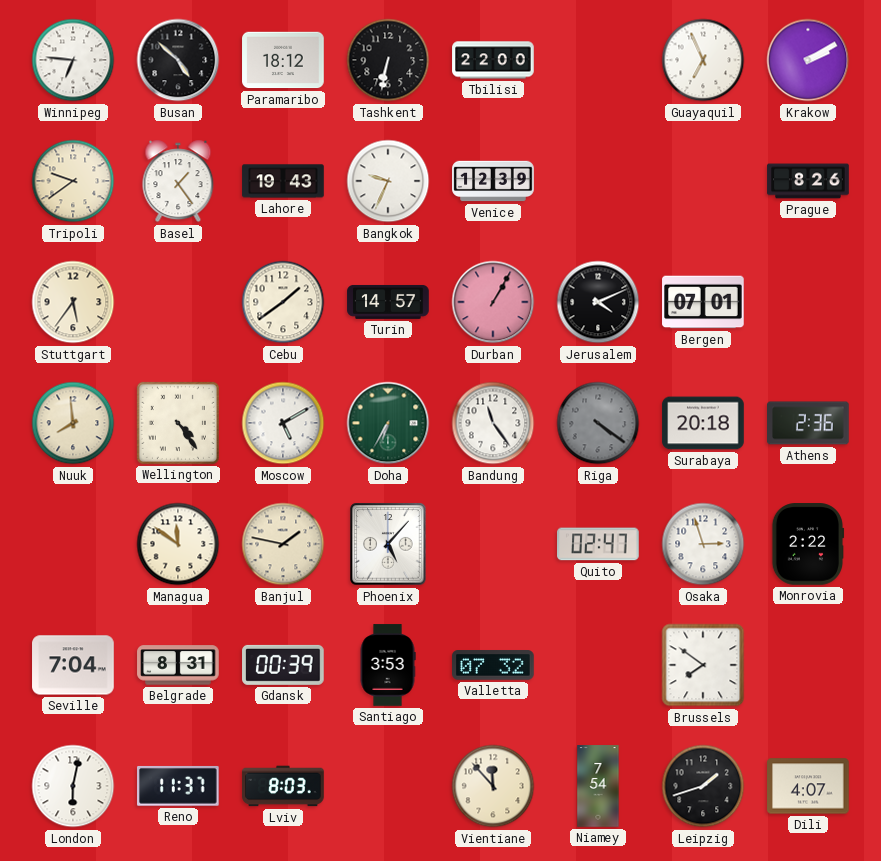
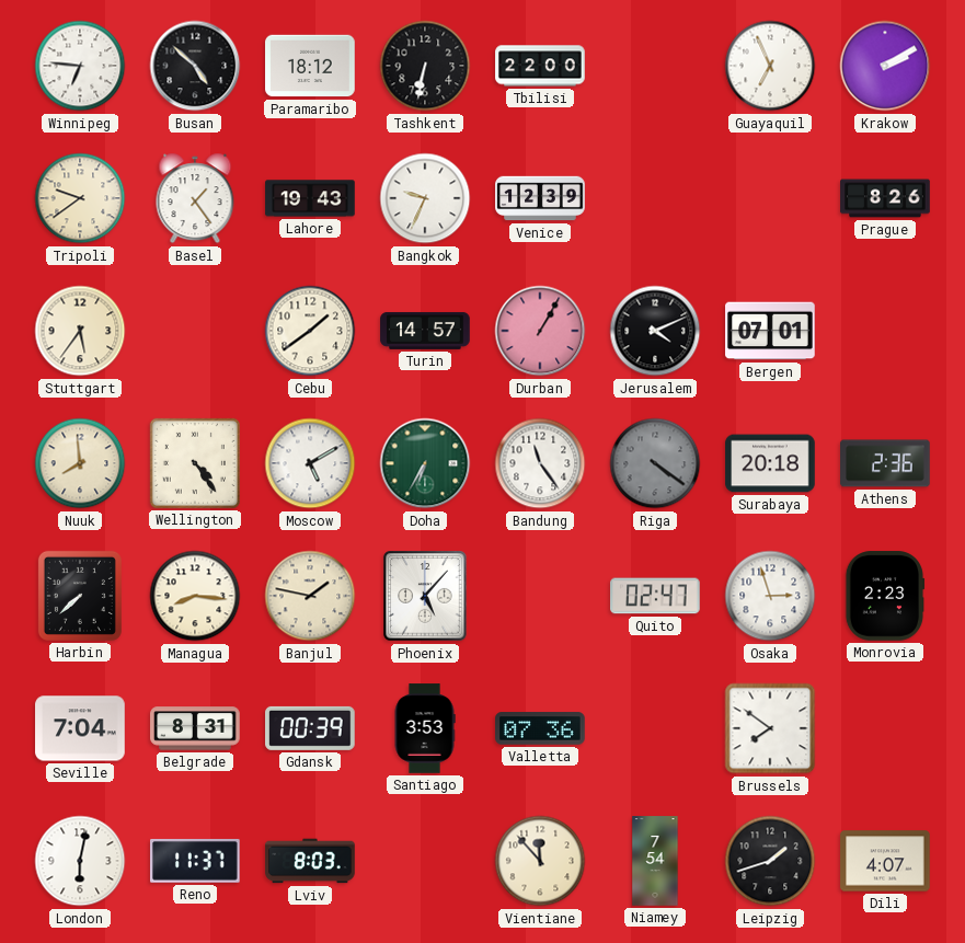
Harbin: none -> 7:38 (80, 596)
Managua: 11:51 -> 8:16 (195, 596)
Monrovia: 2:22 -> 2:23 (885, 596)
Valletta: 07:32 -> 07:36 (540, 728)
